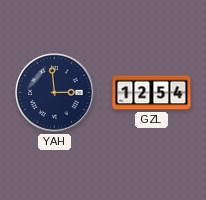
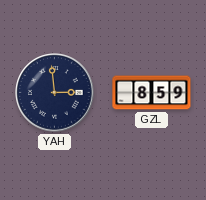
GZL: 12:54 -> 8:59 (152, 93)
